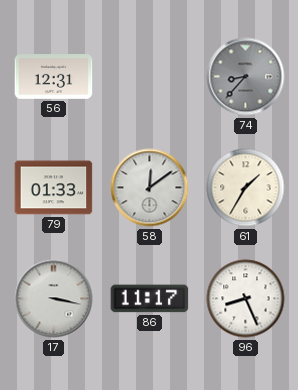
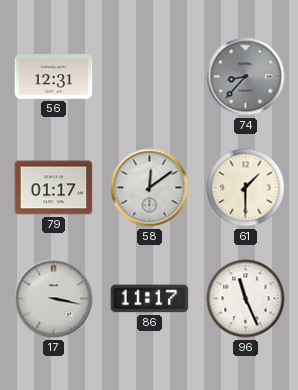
79: 01:33 -> 01:17 (54, 188)
61: 1:35 -> 1:30 (246, 188)
96: 8:26 -> 11:26 (246, 299)
